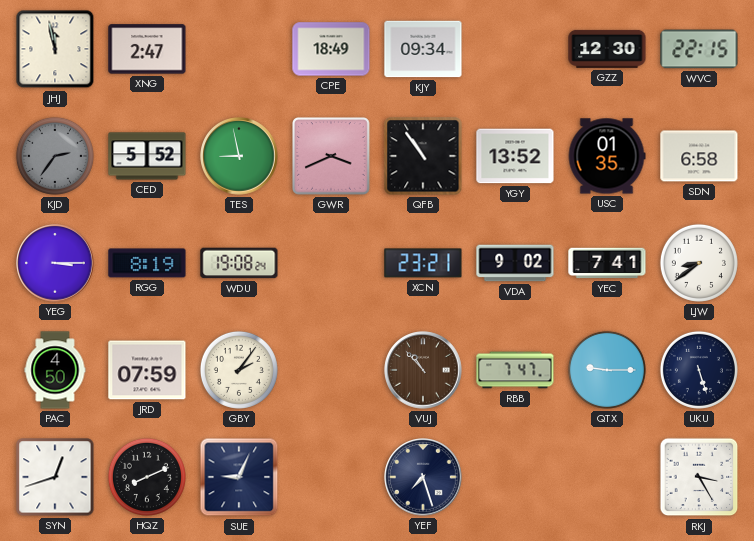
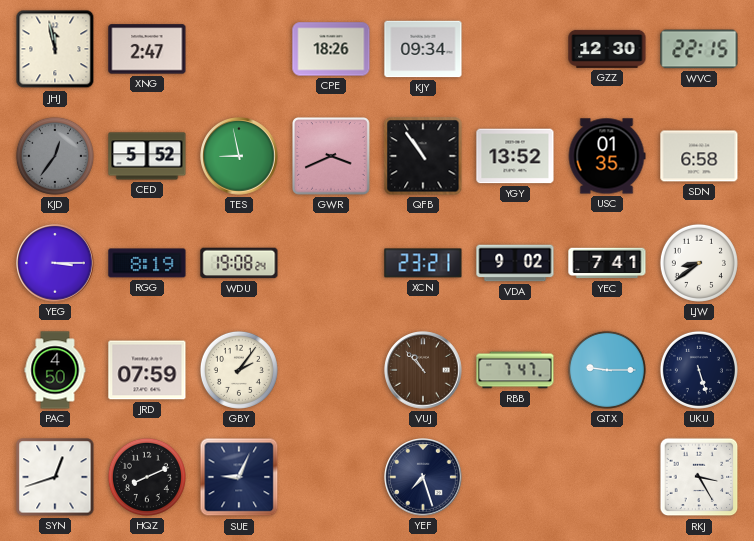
CPE: 18:49 -> 18:26 (331, 49)
KJD: 2:36 -> 12:36 (55, 156)
